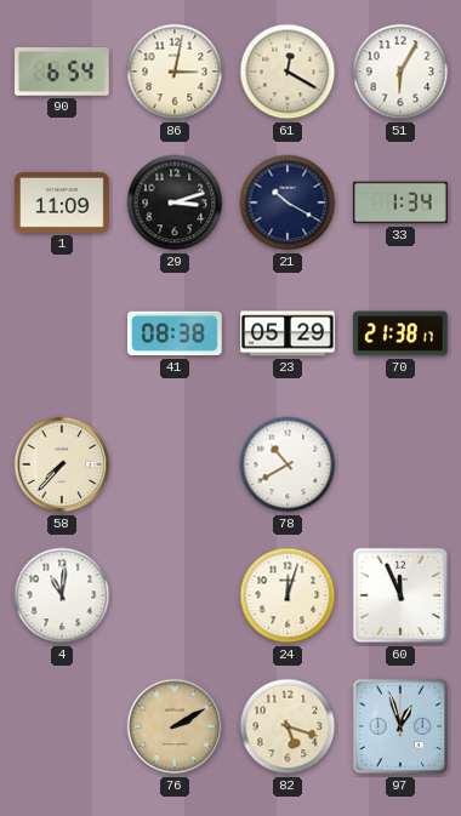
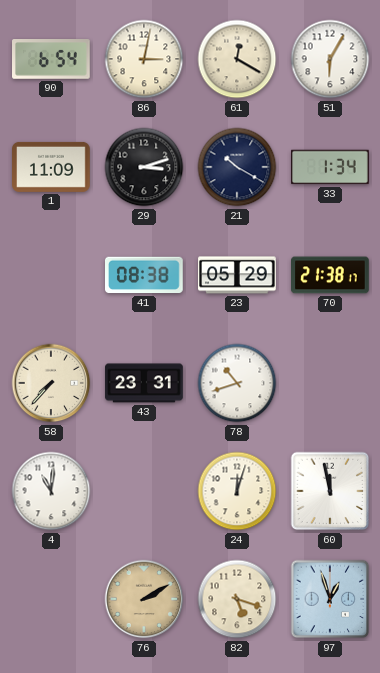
43: none -> 23:31 (144, 383)
78: 10:40 -> 10:42 (237, 383)
60: 11:56 -> 11:58 (330, 491)
